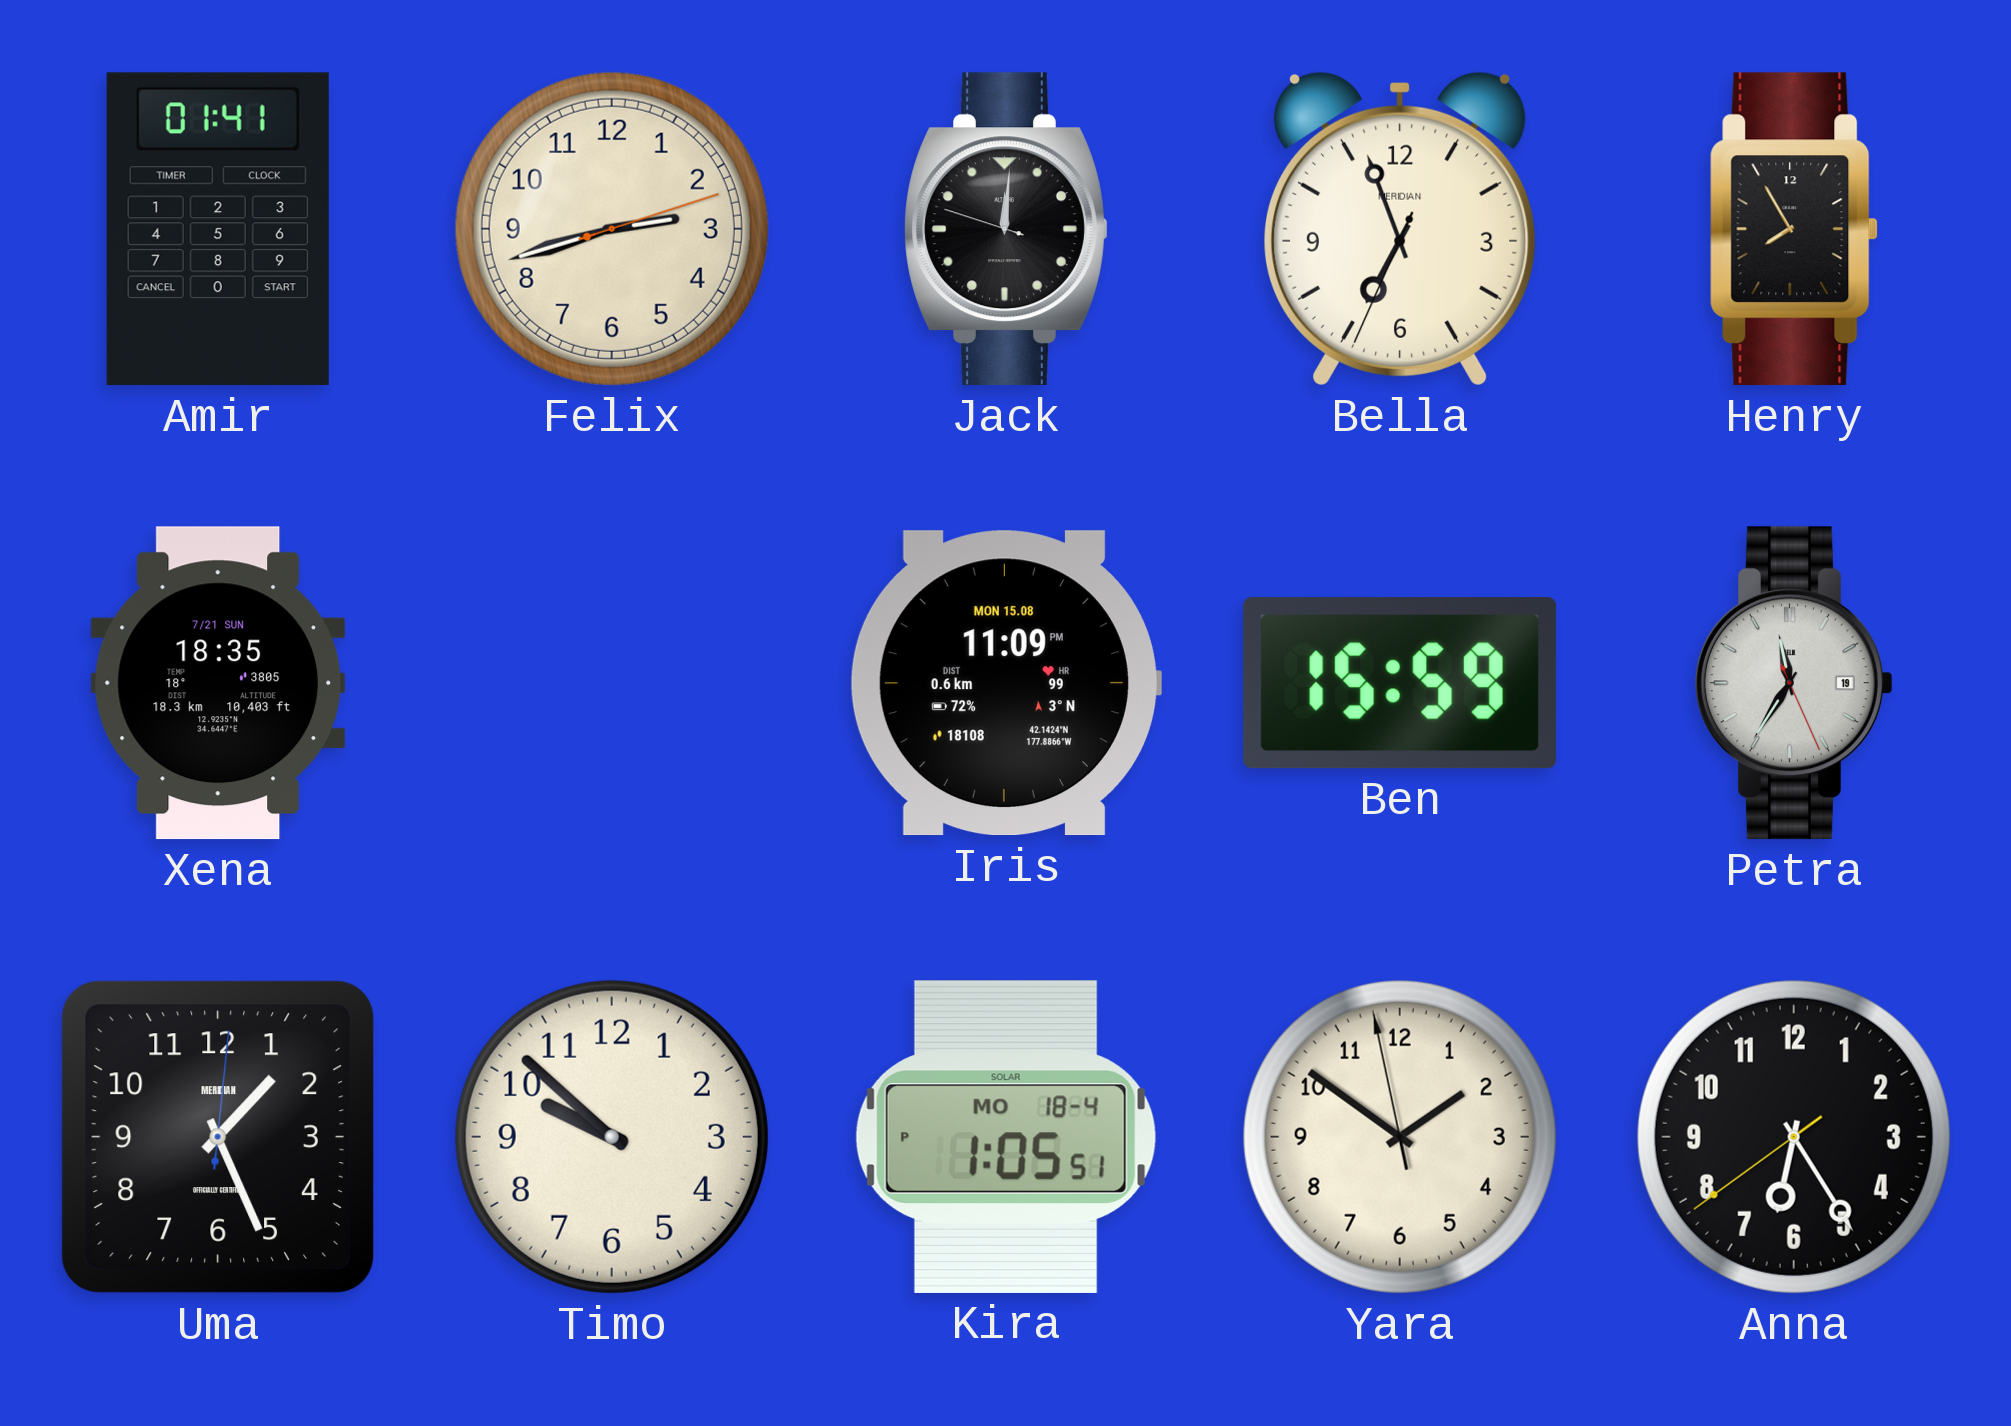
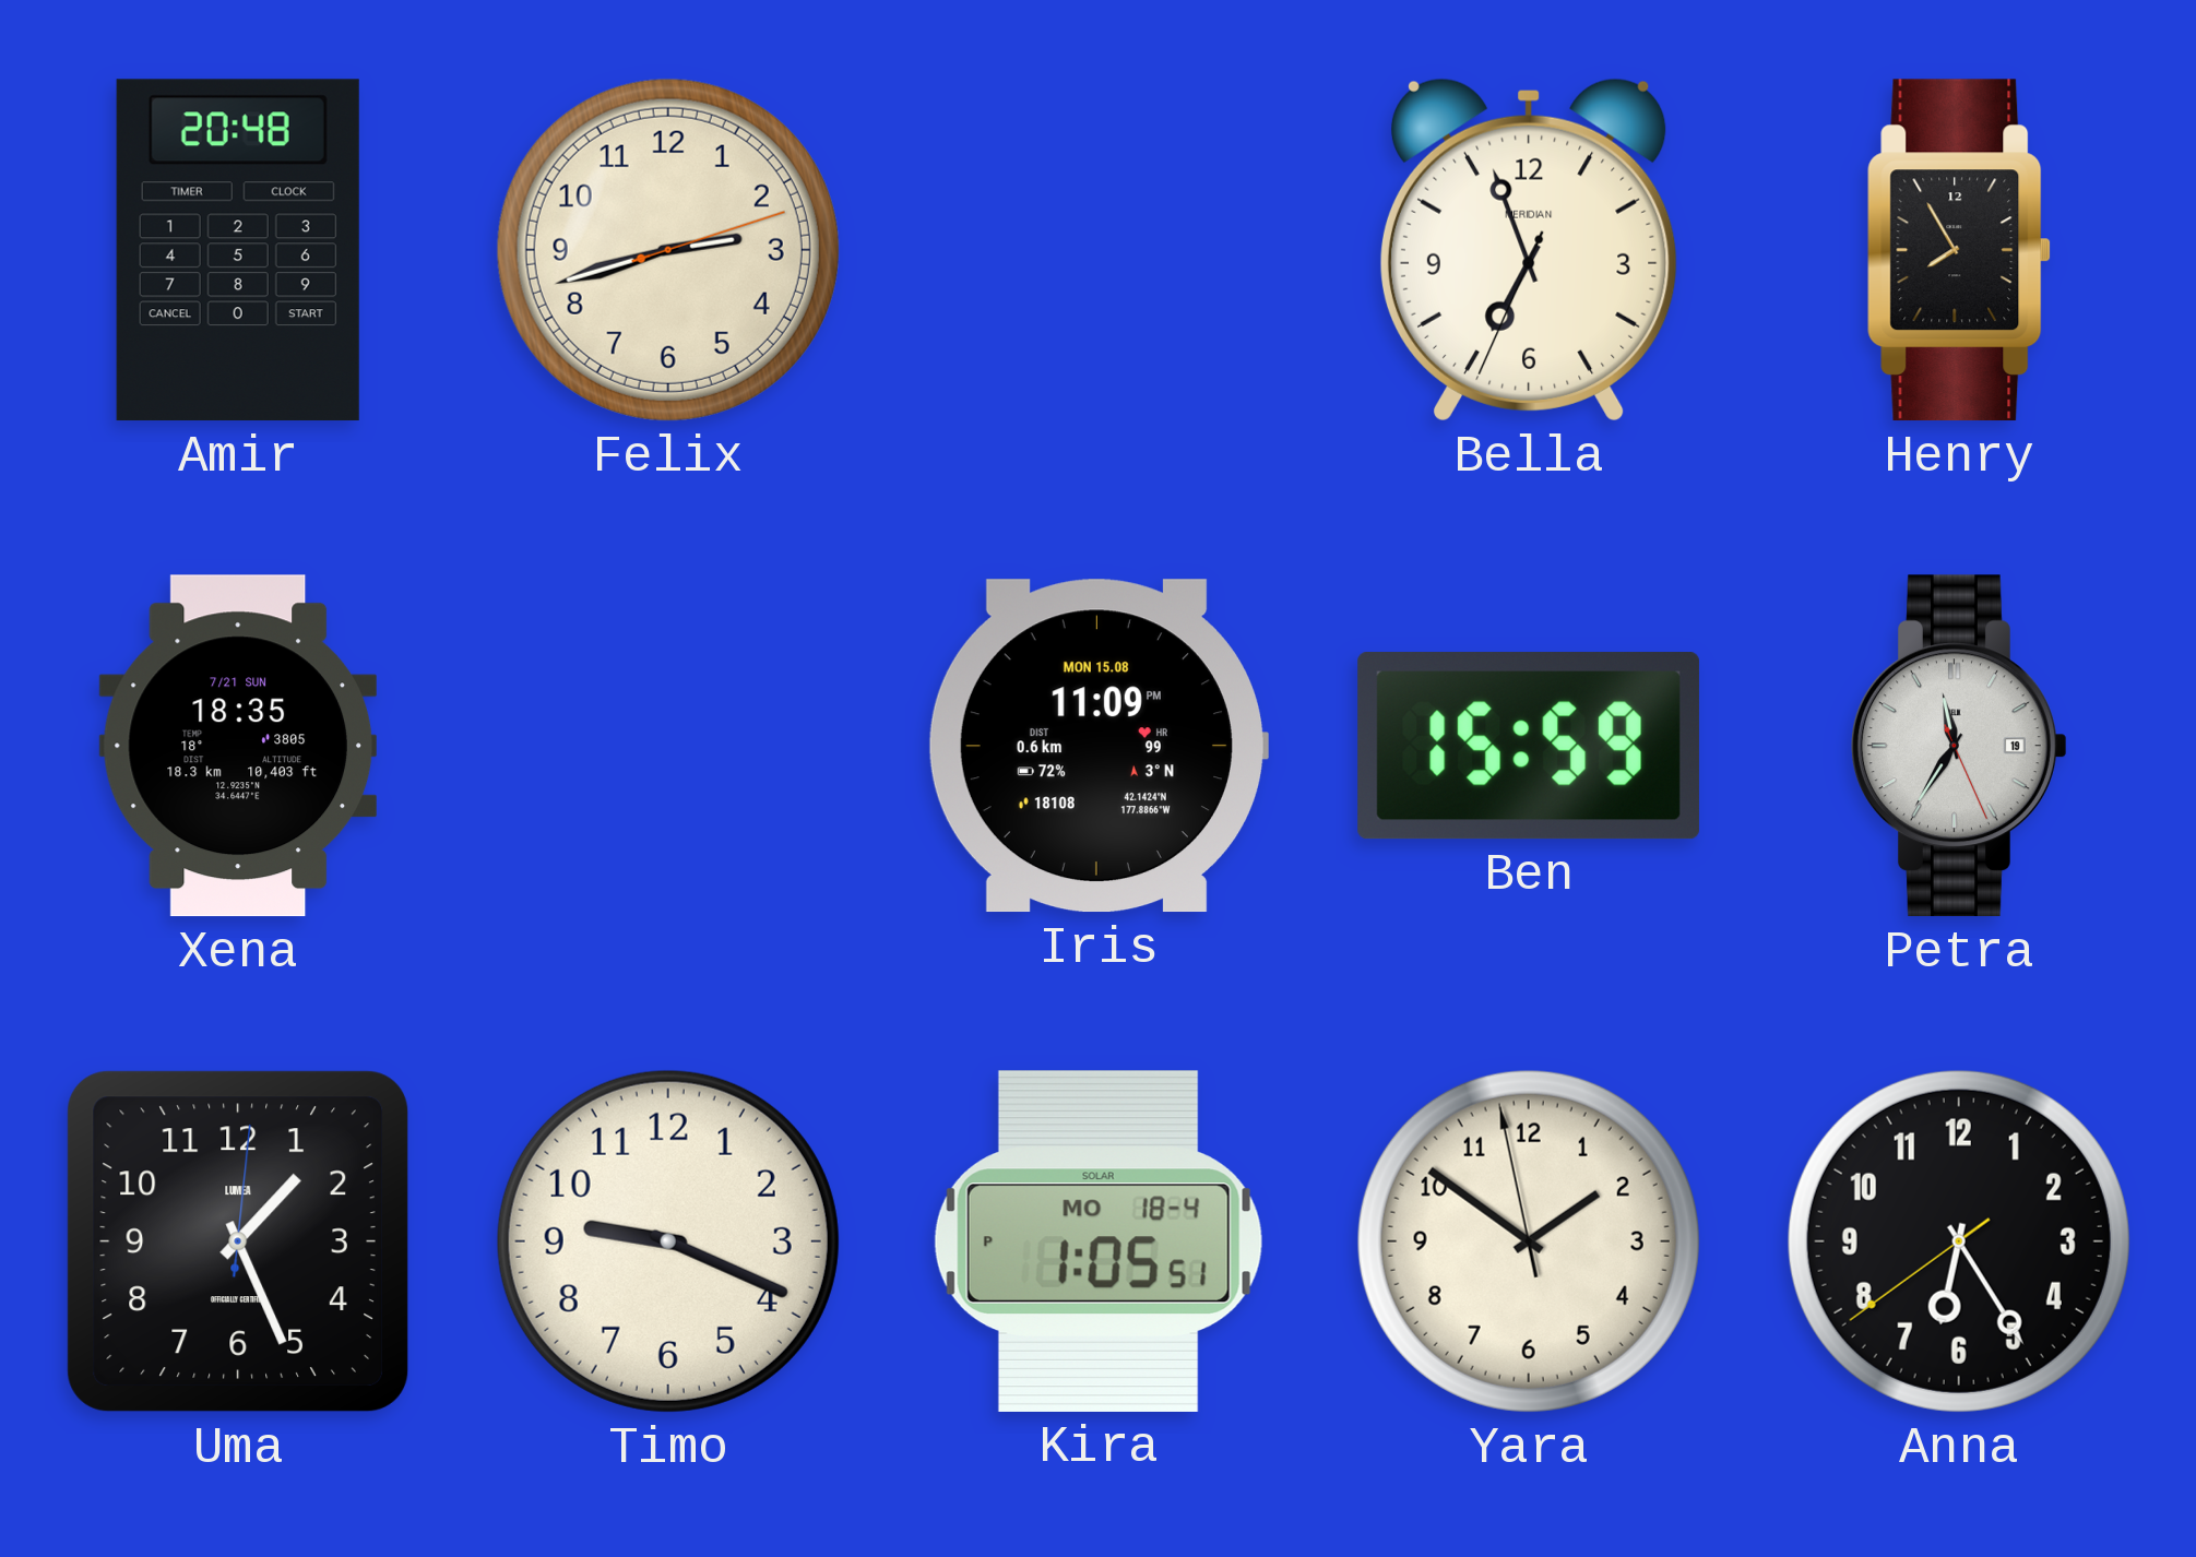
Amir: 01:41 -> 20:48 (238, 250)
Jack: 12:00 -> none (1006, 229)
Uma brand: MERIDIAN -> LUMEA (238, 1241)
Timo: 9:52 -> 9:19 (668, 1241)
